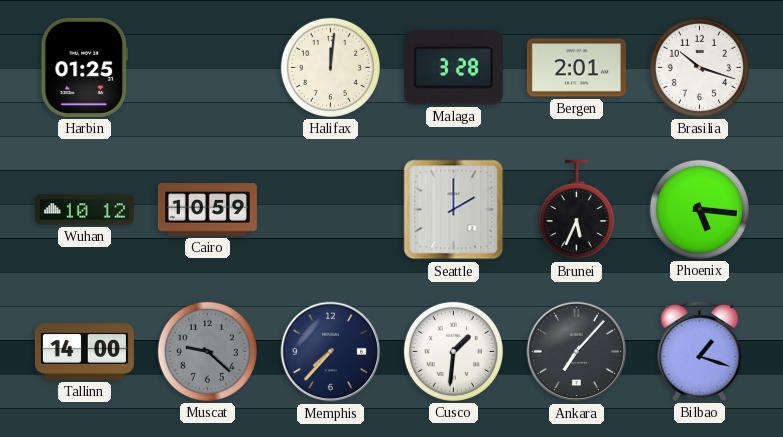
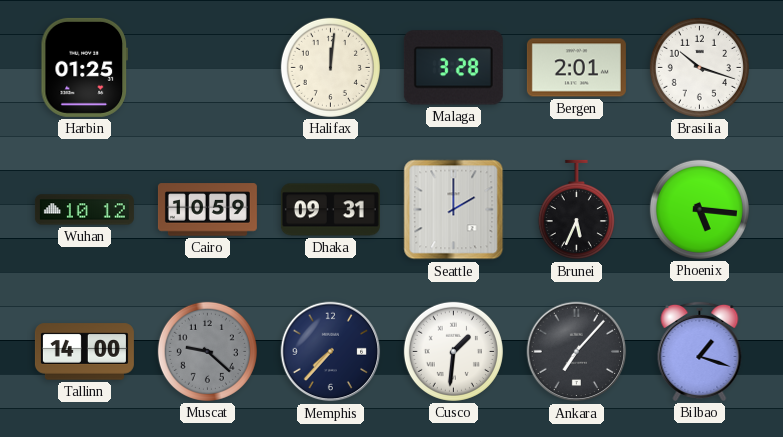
Dhaka: none -> 09:31 (330, 210)
